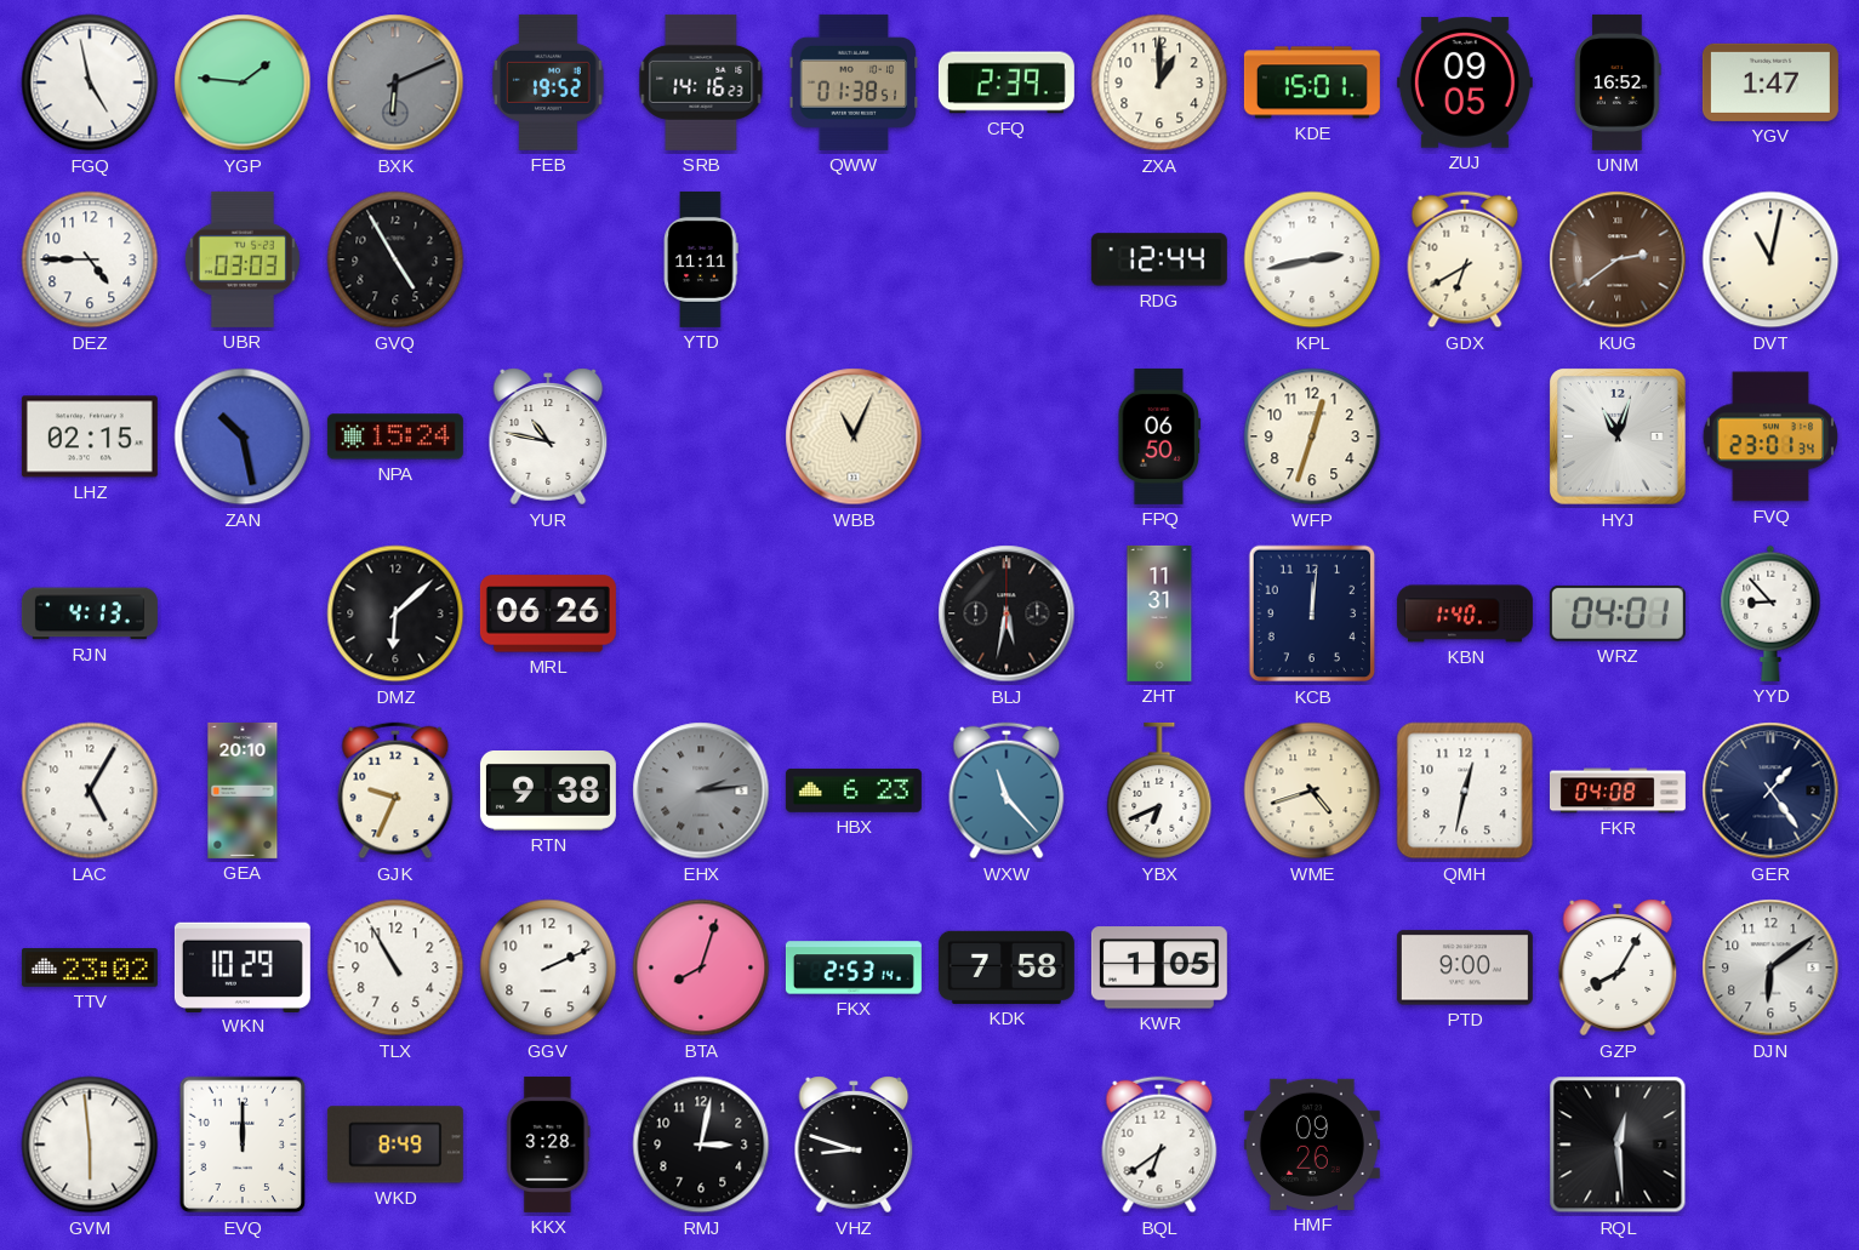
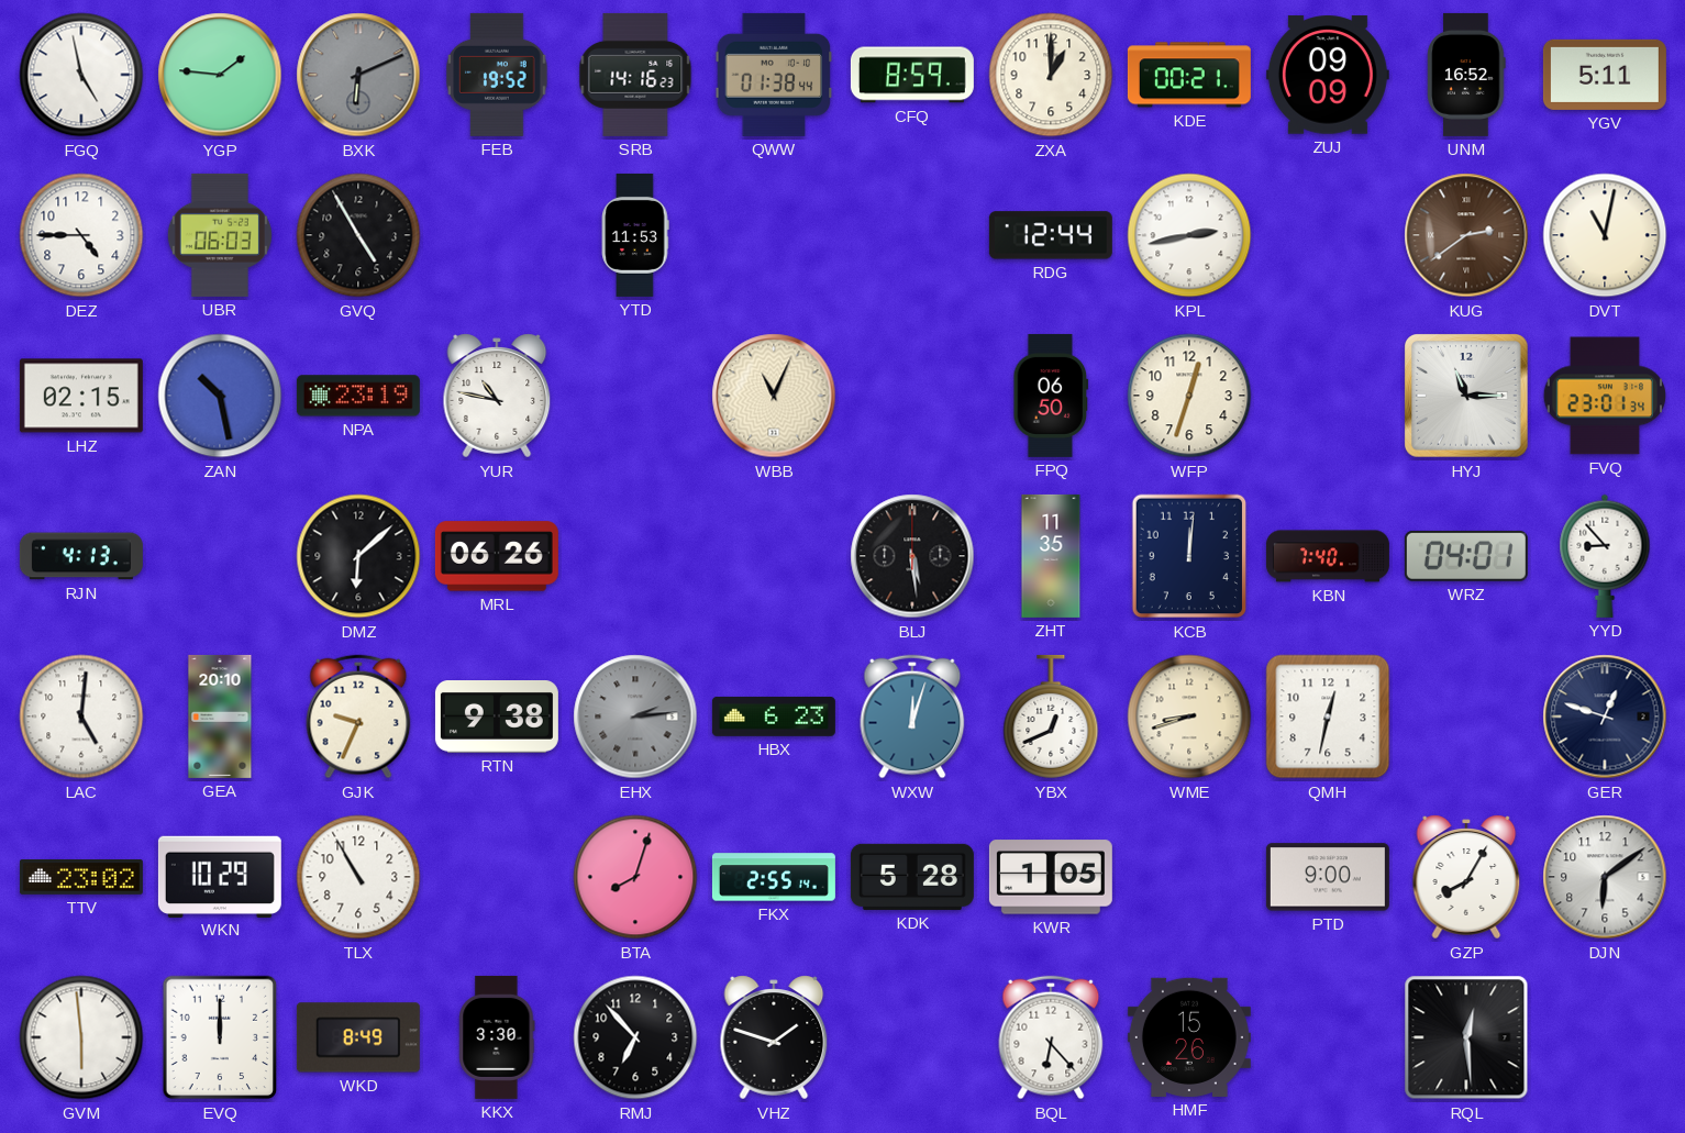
QWW: 01:38:51 -> 01:38:44 (774, 75)
CFQ: 2:39 -> 8:59 (912, 75)
KDE: 15:01 -> 00:21 (1189, 75)
ZUJ: 09:05 -> 09:09 (1328, 75)
YGV: 1:47 -> 5:11 (1605, 75)
UBR: 03:03 -> 06:03 (220, 235)
YTD: 11:11 -> 11:53 (635, 235)
GDX: 6:40 -> none (1465, 259)
NPA: 15:24 -> 23:19 (358, 396)
HYJ: 11:03 -> 11:15 (1467, 397)
BLJ: 5:32 -> 5:29 (912, 556)
ZHT: 11:31 -> 11:35 (1051, 556)
KBN: 1:40 -> 7:40 (1328, 556)
LAC: 5:05 -> 5:01 (81, 717)
WXW: 11:23 -> 12:03 (912, 717)
YBX: 6:41 -> 12:41 (1051, 717)
WME: 4:42 -> 8:42 (1189, 717)
FKR: 04:08 -> none (1618, 790)
GER: 1:24 -> 12:48 (1605, 717)
GGV: 2:11 -> none (548, 968)
FKX: 2:53 -> 2:55 (774, 877)
KDK: 7:58 -> 5:28 (912, 877)
KKX: 3:28 -> 3:30 (497, 1037)
RMJ: 3:02 -> 6:53 (635, 1037)
VHZ: 8:48 -> 1:48 (774, 1037)
BQL: 6:39 -> 6:23 (1051, 1037)
HMF: 09:26 -> 15:26 (1189, 1037)
